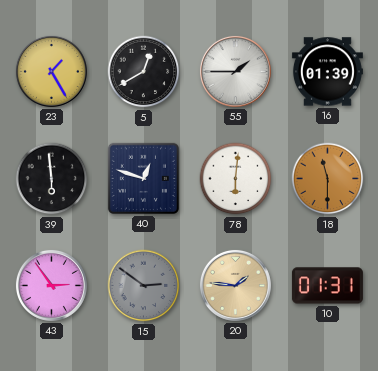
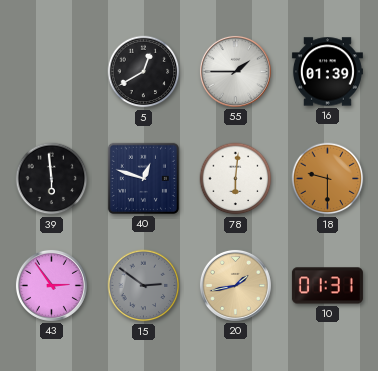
23: 1:25 -> none (51, 71)
18: 11:30 -> 9:30 (328, 179)
20: 1:46 -> 1:43 (235, 285)
